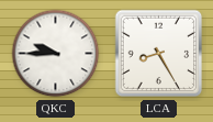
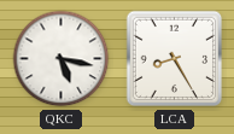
QKC: 9:45 -> 5:17 (62, 59)
